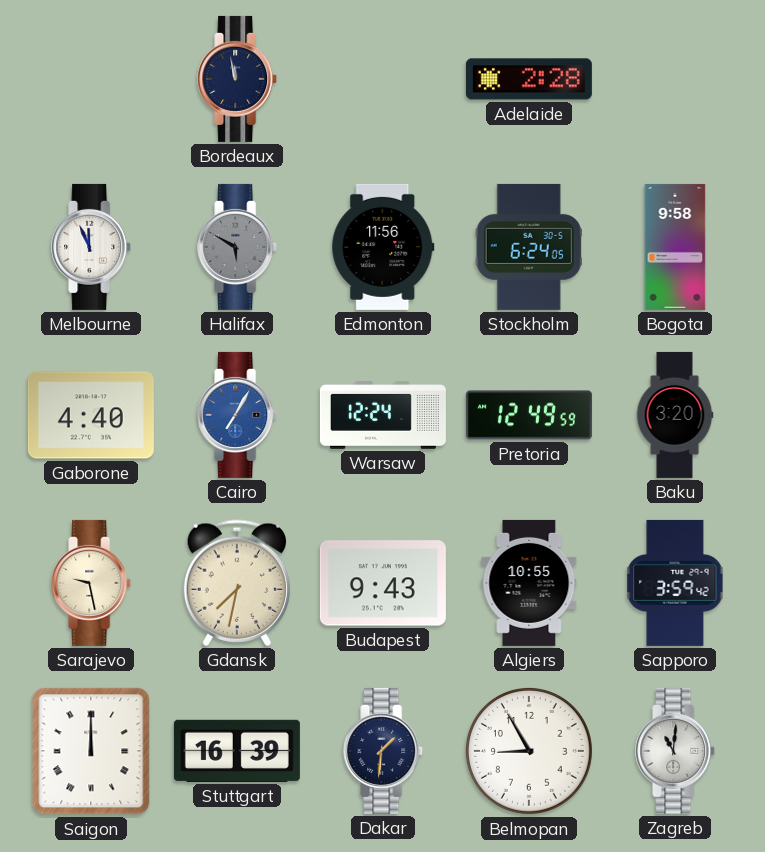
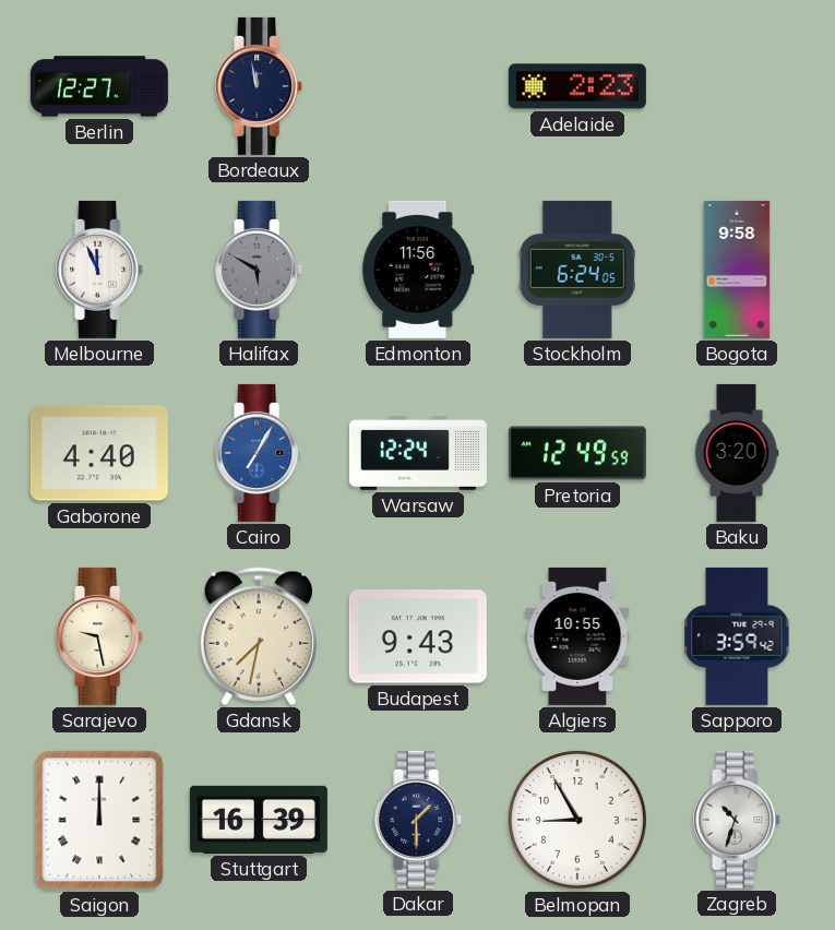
Berlin: none -> 12:27 (99, 86)
Adelaide: 2:28 -> 2:23 (577, 86)
Dakar: 1:31 -> 1:30 (419, 820)
Zagreb: 11:01 -> 10:33 (738, 820)
